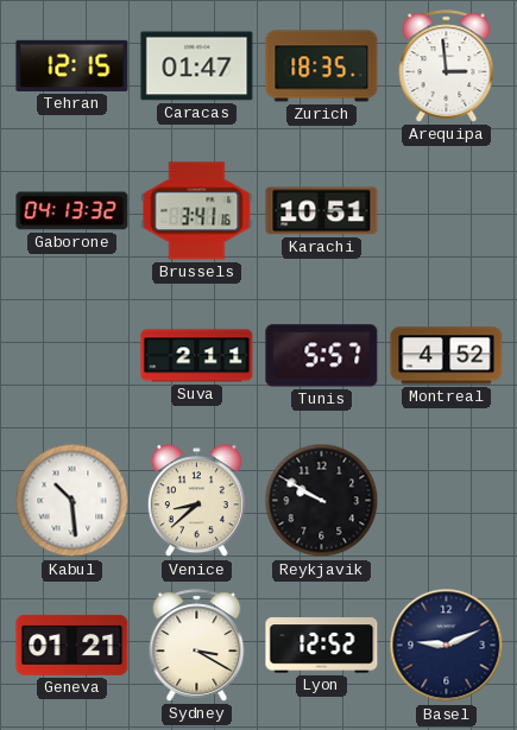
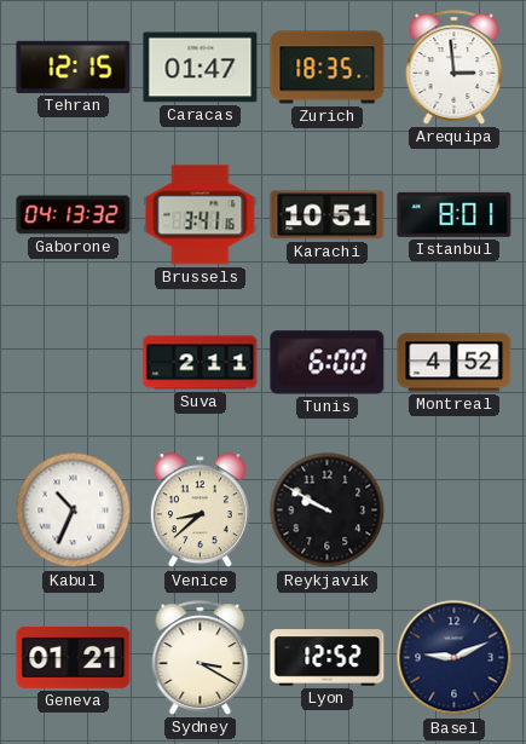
Istanbul: none -> 8:01 (455, 214)
Tunis: 5:57 -> 6:00 (328, 363)
Kabul: 10:29 -> 10:34 (74, 511)
